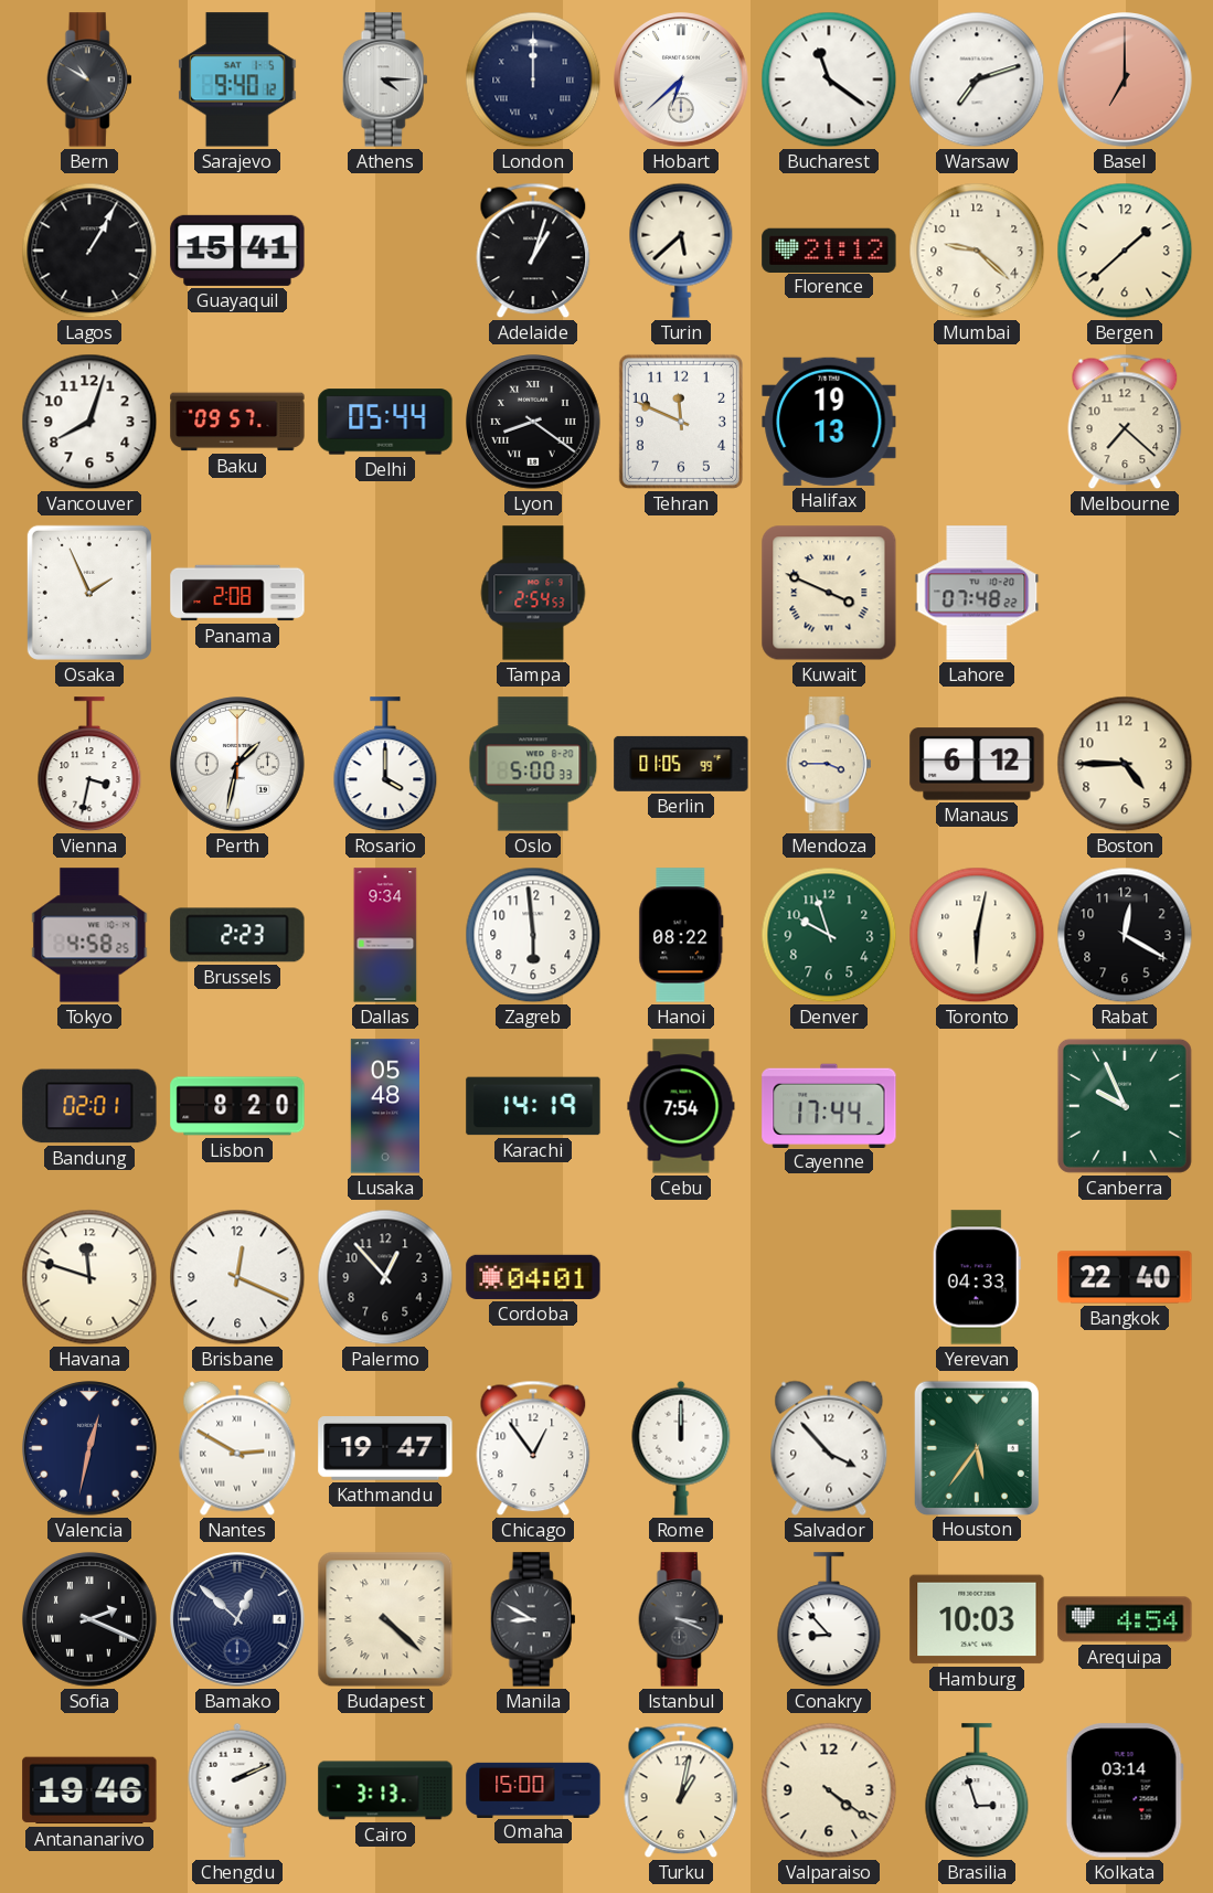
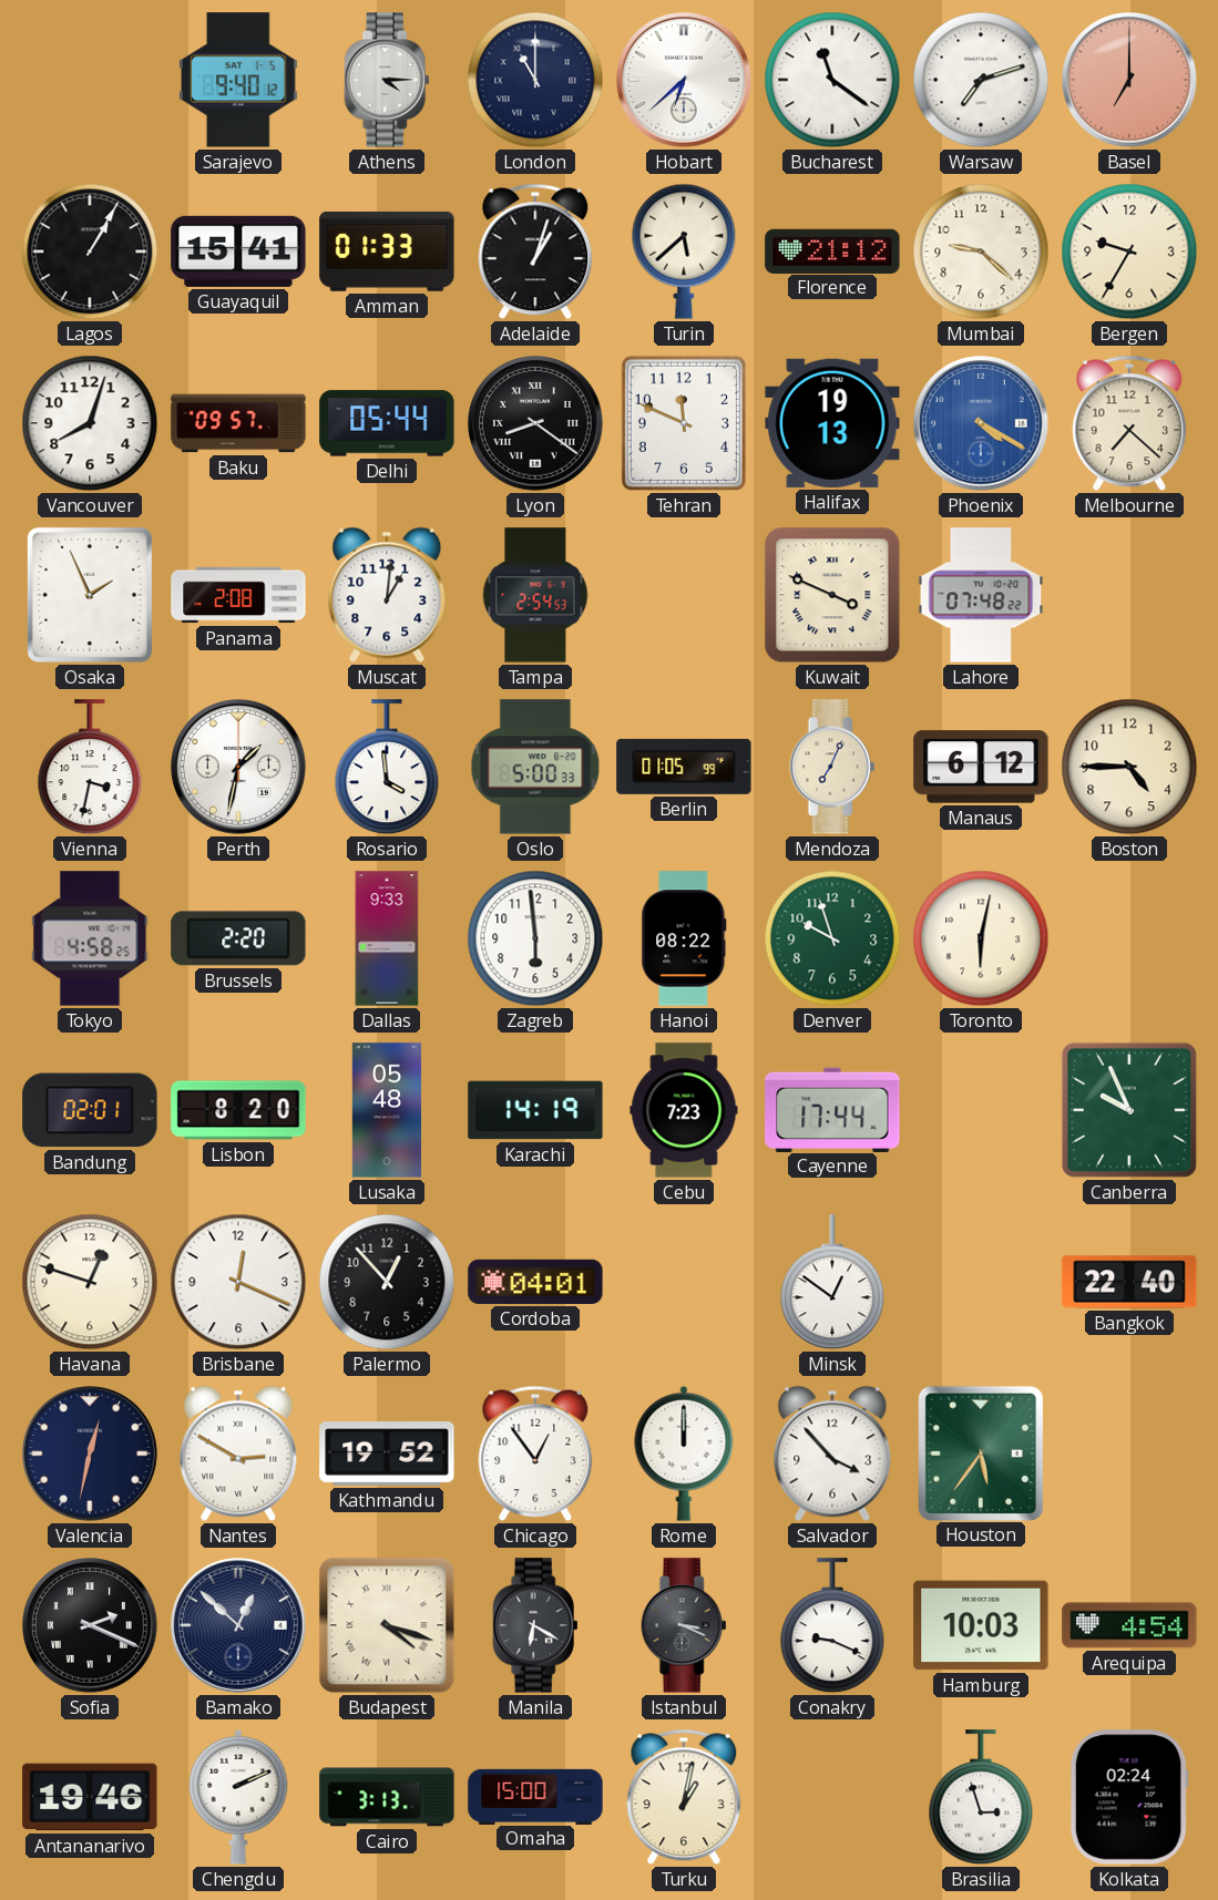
Bern: 10:50 -> none (89, 79)
London: 12:00 -> 11:00 (535, 80)
Amman: none -> 01:33 (387, 251)
Bergen: 1:38 -> 9:35 (1129, 251)
Phoenix: none -> 4:20 (981, 423)
Muscat: none -> 1:01 (387, 595)
Rosario: 4:00 -> 3:59 (387, 768)
Mendoza: 3:45 -> 7:04 (832, 767)
Brussels: 2:23 -> 2:20 (238, 938)
Dallas: 9:34 -> 9:33 (387, 938)
Rabat: 12:20 -> none (1125, 935)
Cebu: 7:54 -> 7:23 (684, 1110)
Havana: 11:48 -> 12:48 (90, 1282)
Minsk: none -> 12:51 (832, 1283)
Yerevan: 04:33 -> none (977, 1277)
Kathmandu: 19:47 -> 19:52 (387, 1455)
Budapest: 4:22 -> 4:18 (387, 1625)
Manila: 8:50 -> 6:20 (535, 1625)
Conakry: 8:53 -> 9:19 (832, 1626)
Valparaiso: 4:21 -> none (829, 1790)
Kolkata: 03:14 -> 02:24 (1129, 1797)
